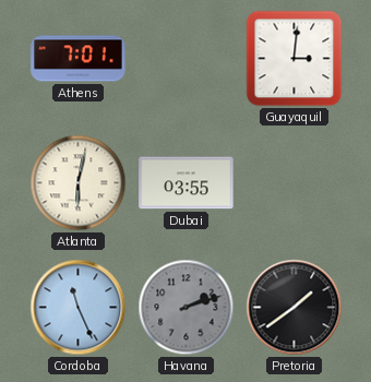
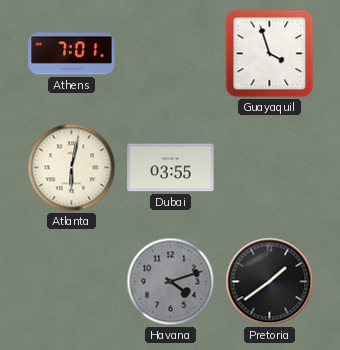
Guayaquil: 3:01 -> 3:57 (270, 54)
Cordoba: 11:26 -> none (79, 308)
Havana: 2:12 -> 4:12 (171, 282)
